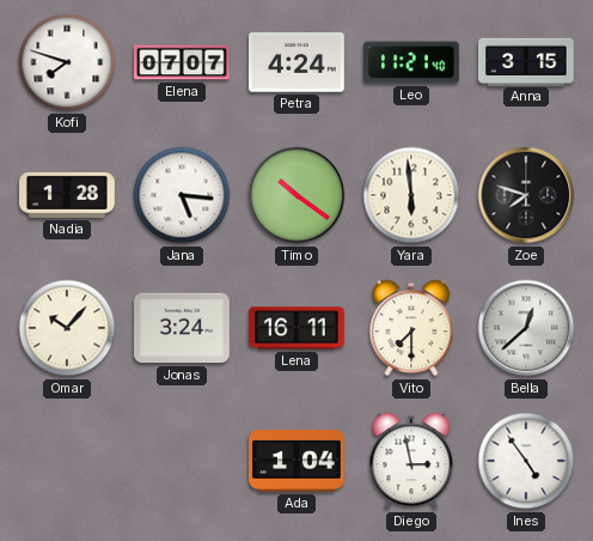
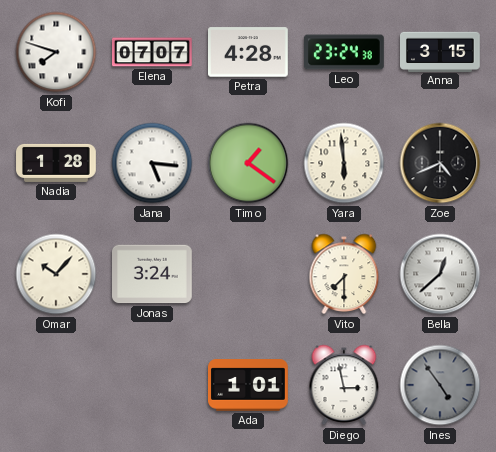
Petra: 4:24 -> 4:28 (249, 52)
Leo: 11:21 -> 23:24 (345, 52)
Timo: 10:21 -> 1:21 (248, 163)
Zoe: 7:48 -> 4:41 (440, 163)
Lena: 16:11 -> none (298, 328)
Ada: 1:04 -> 1:01 (249, 385)
Ines dial: white -> grey (440, 385)
